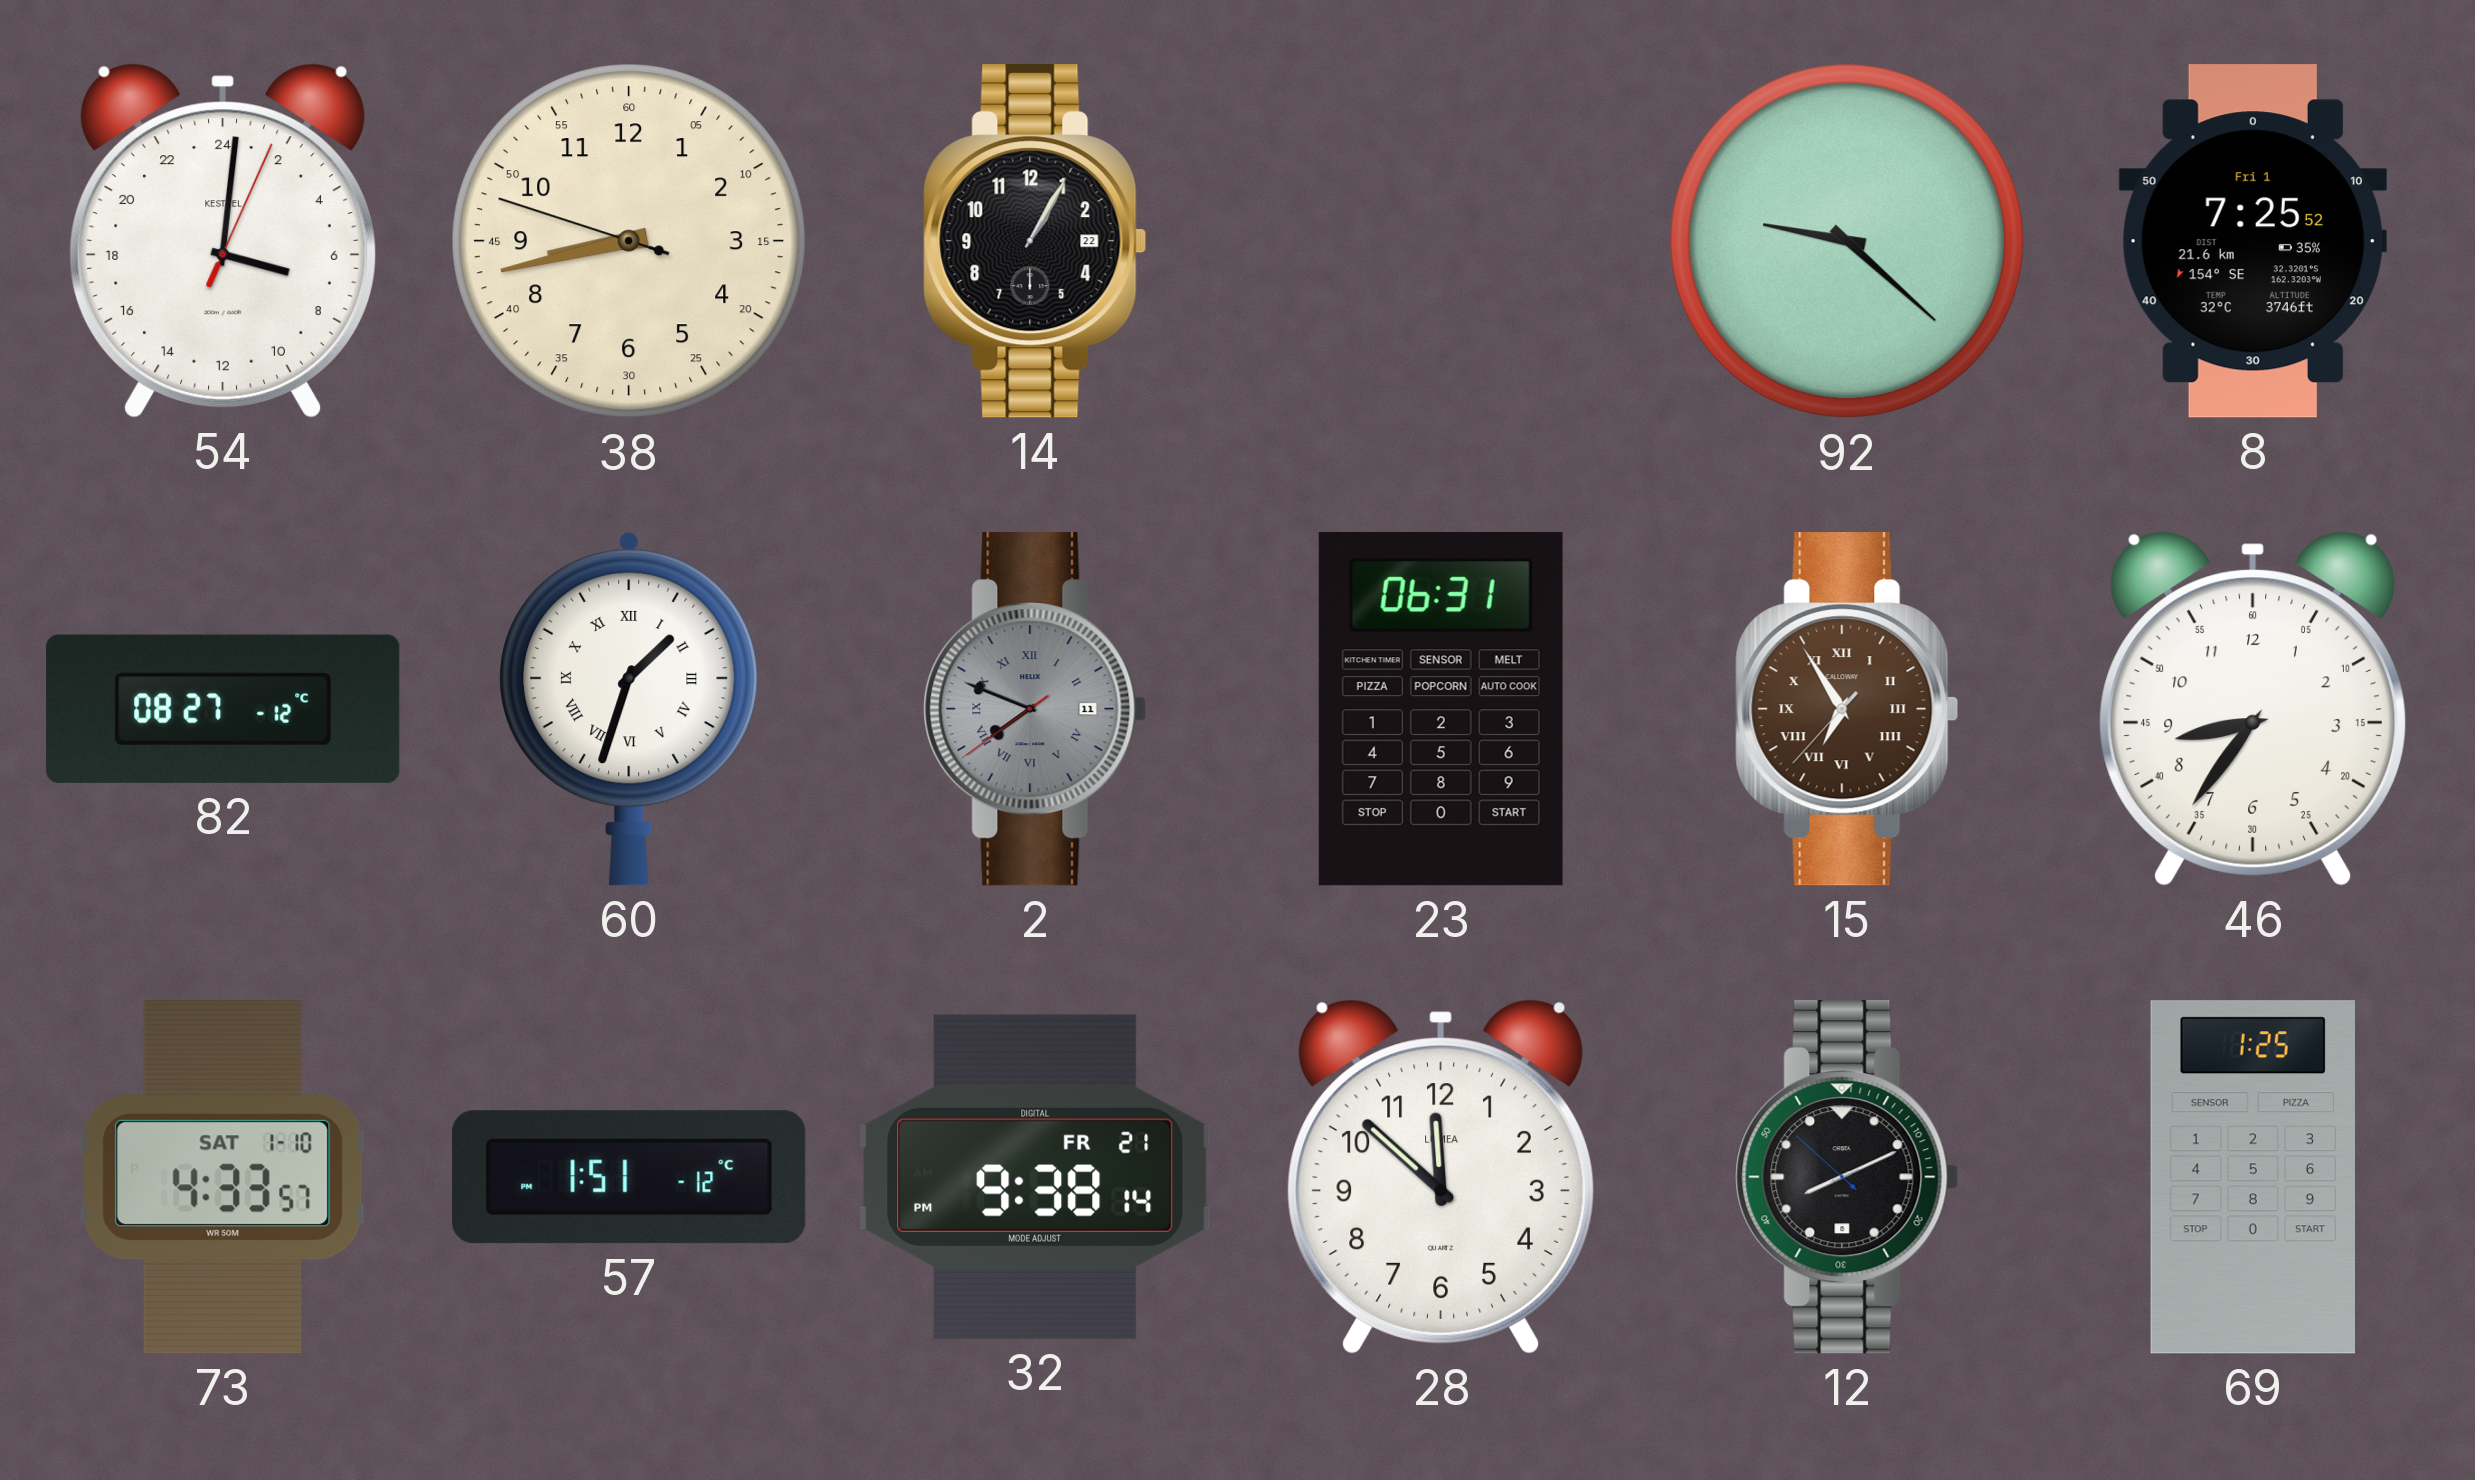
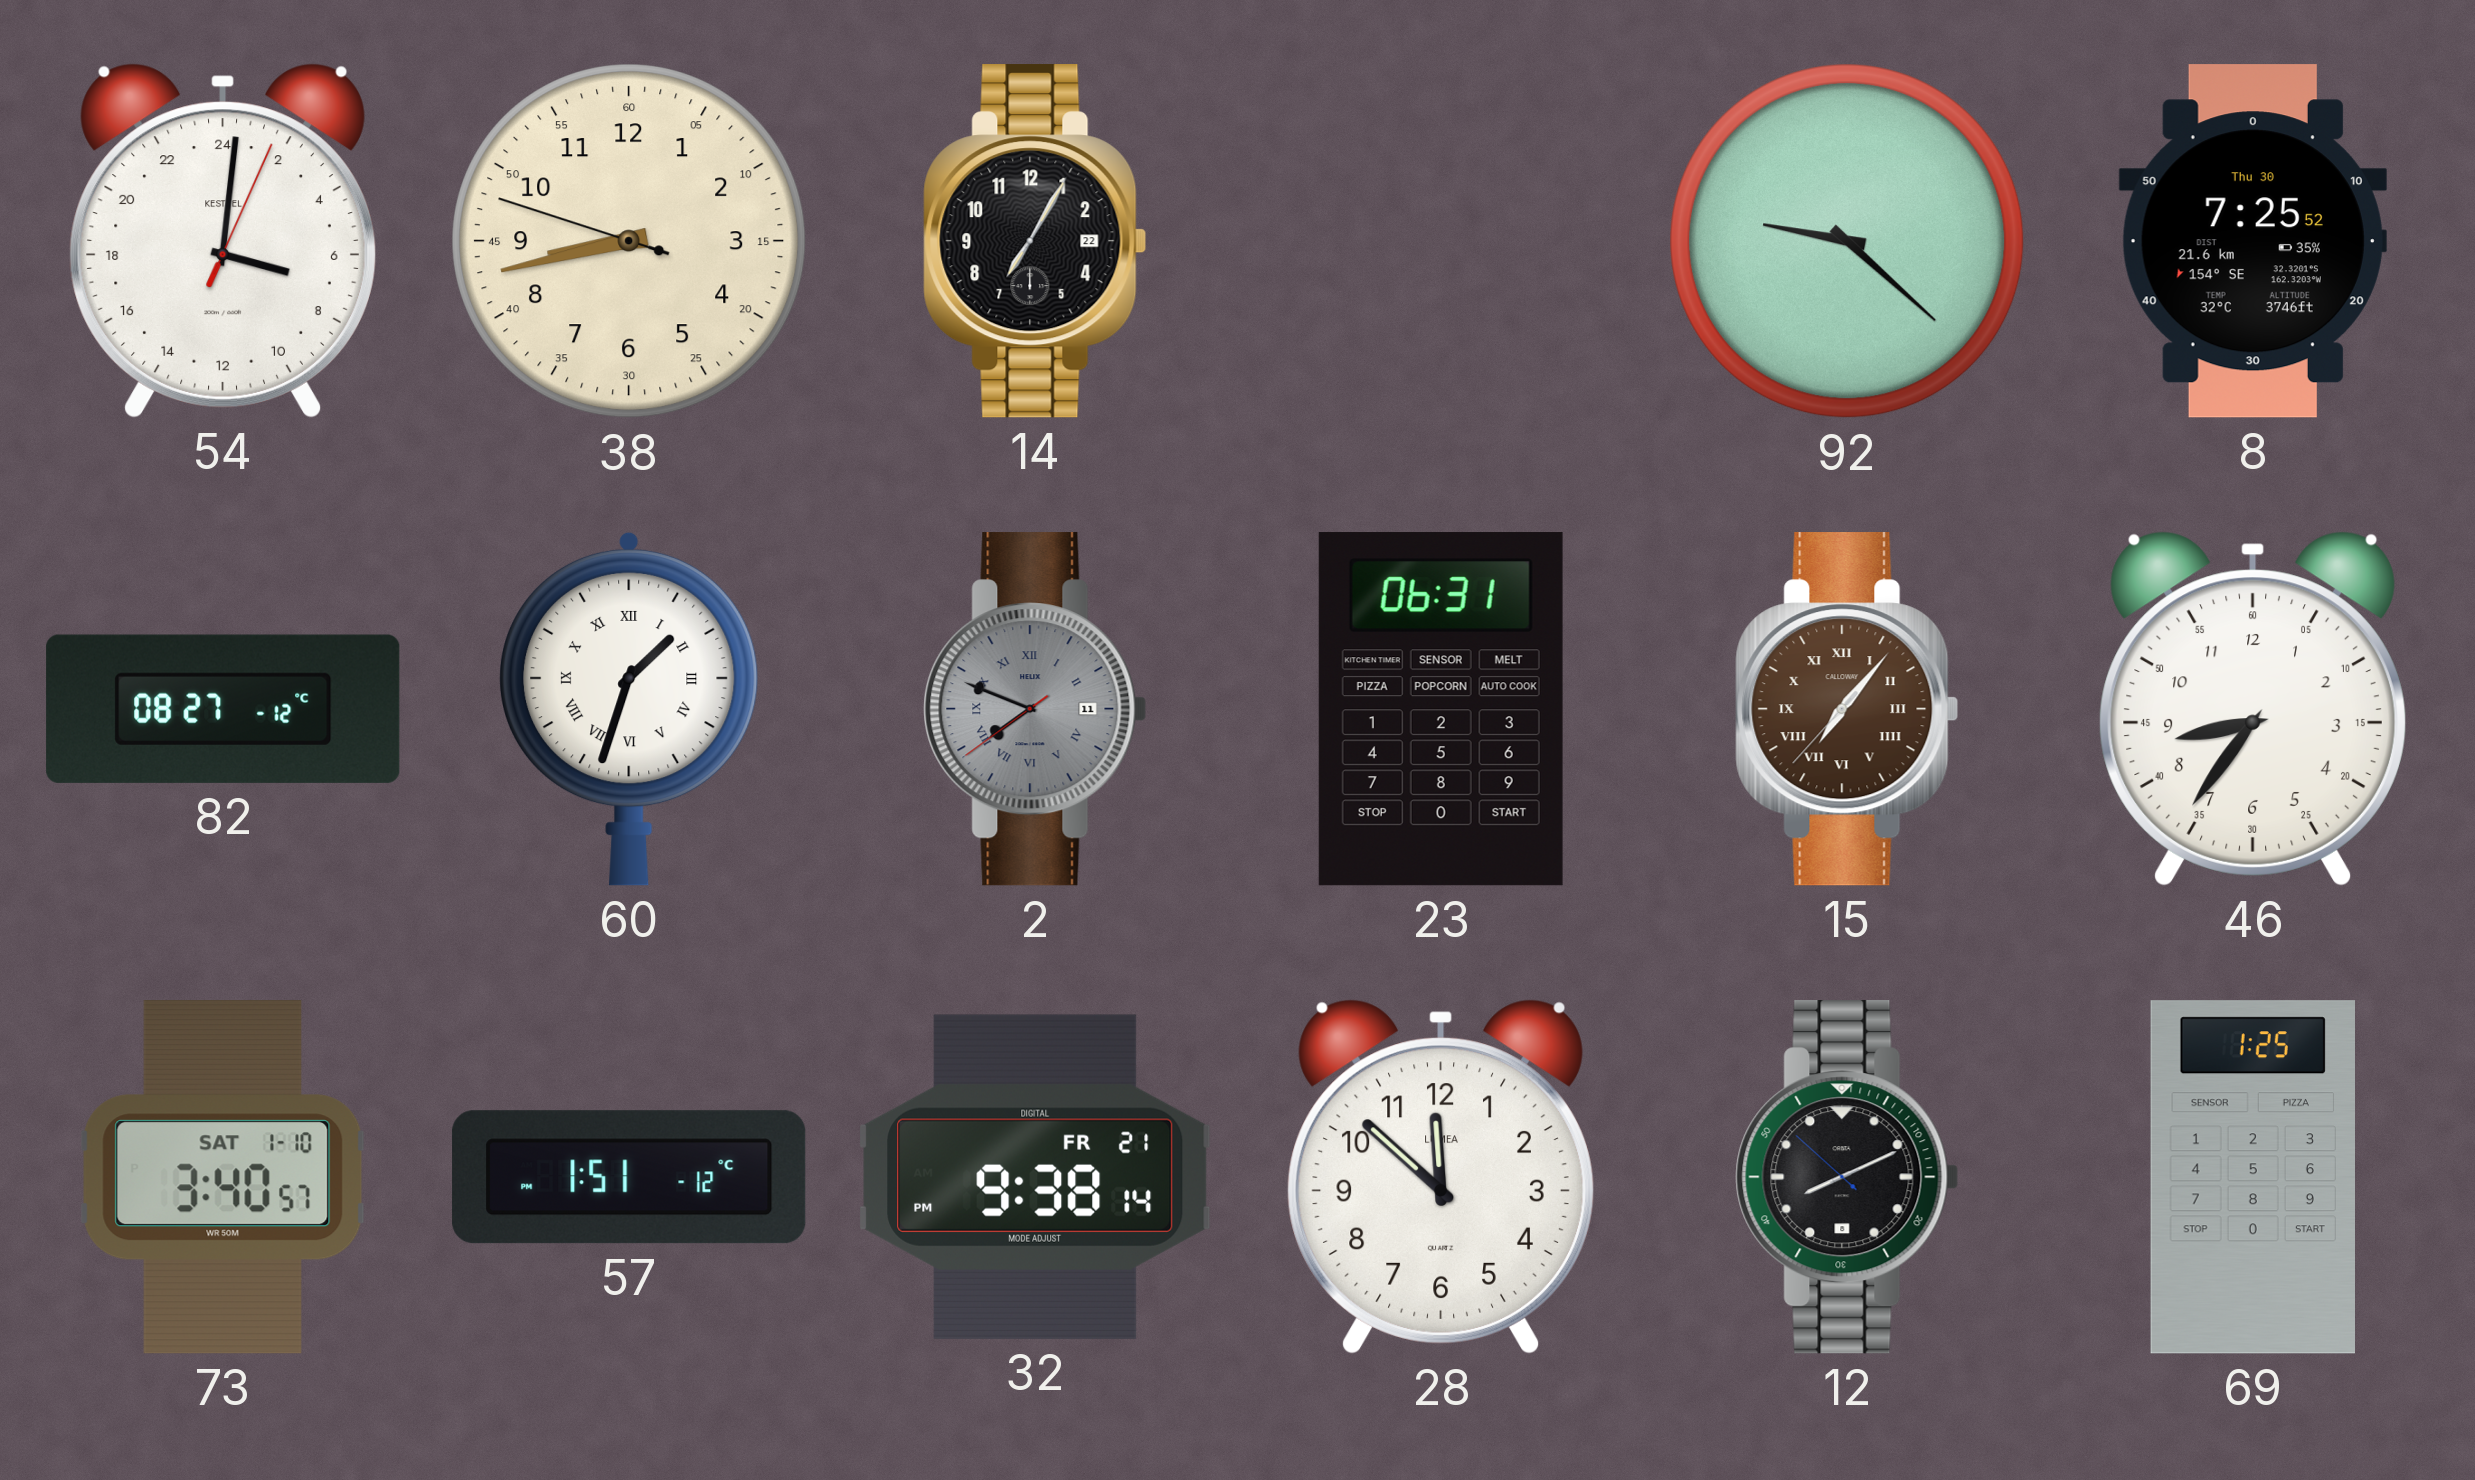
14: 1:05 -> 7:05 (1035, 241)
8 date: Fri 1 -> Thu 30 (2253, 241)
15: 6:54 -> 7:06 (1847, 709)
73: 4:33 -> 3:40 (223, 1177)
